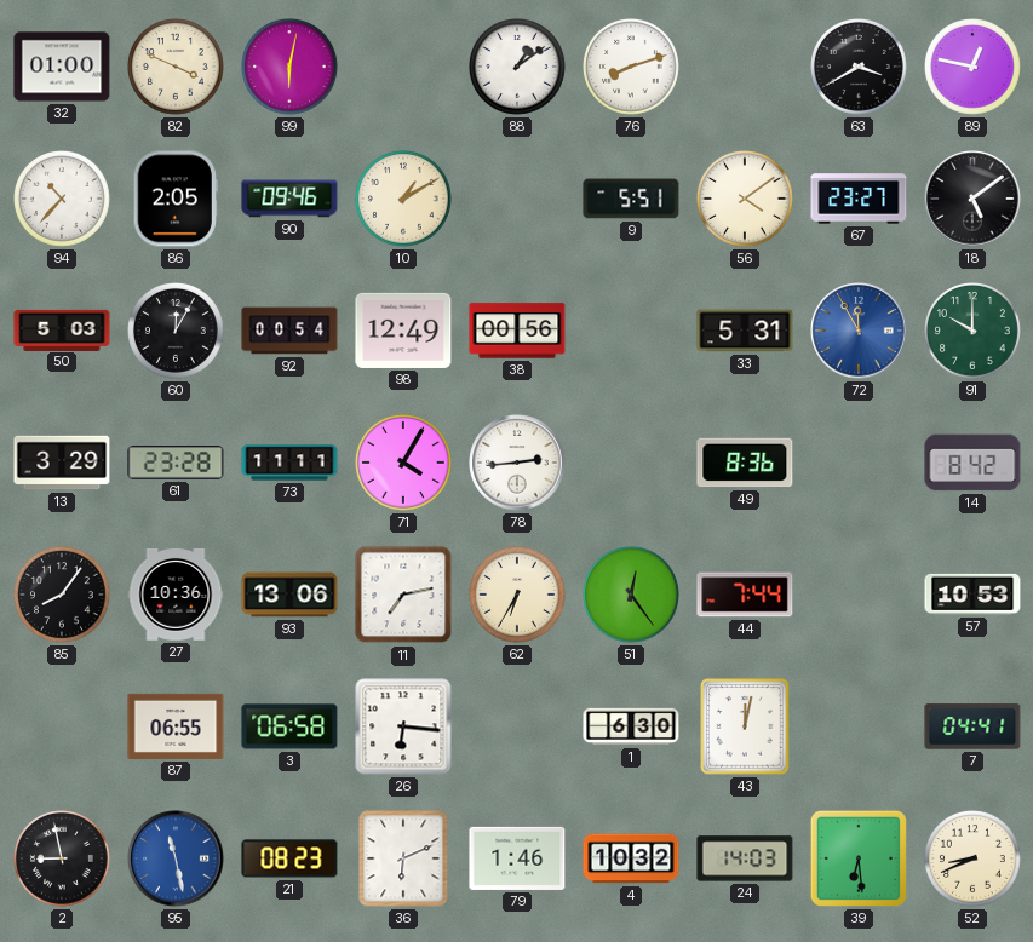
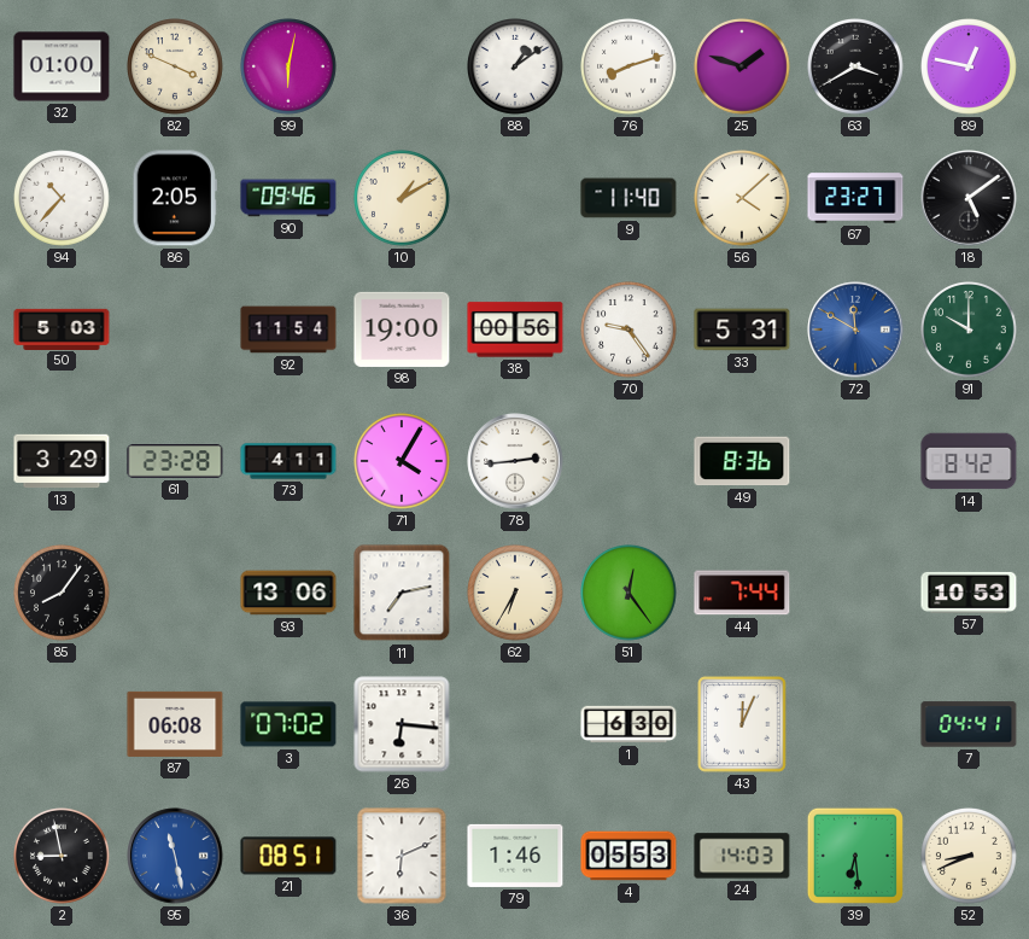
25: none -> 1:48 (743, 68)
9: 5:51 -> 11:40 (628, 198)
56: 4:09 -> 4:08 (743, 199)
60: 12:05 -> none (177, 332)
92: 00:54 -> 11:54 (288, 329)
98: 12:49 -> 19:00 (402, 329)
70: none -> 9:24 (630, 331)
72: 11:55 -> 11:50 (855, 329)
73: 11:11 -> 4:11 (288, 461)
27: 10:36 -> none (176, 595)
87: 06:55 -> 06:08 (175, 724)
3: 06:58 -> 07:02 (288, 724)
43: 12:02 -> 12:04 (742, 724)
21: 08:23 -> 08:51 (288, 856)
4: 10:32 -> 05:53 (628, 856)
